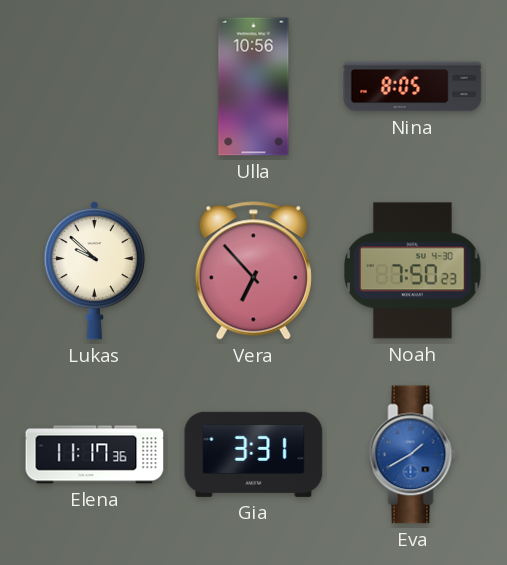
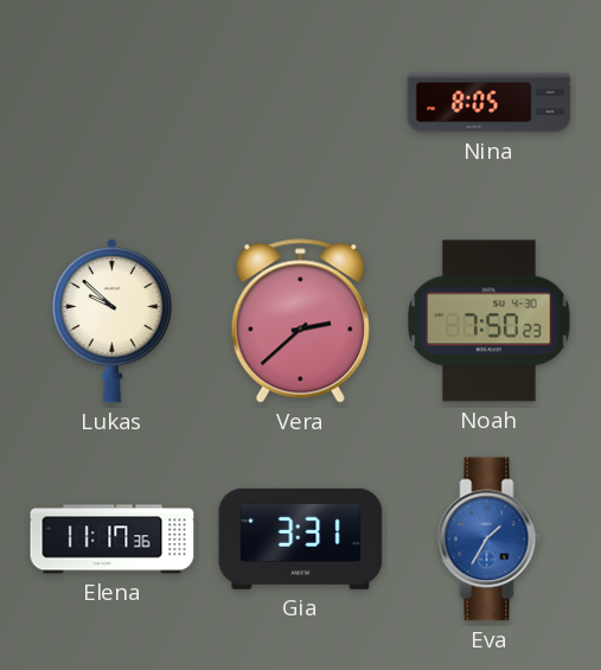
Ulla: 10:56 -> none (254, 87)
Vera: 6:53 -> 2:38 (300, 321)
Eva: 1:40 -> 1:35 (490, 540)
